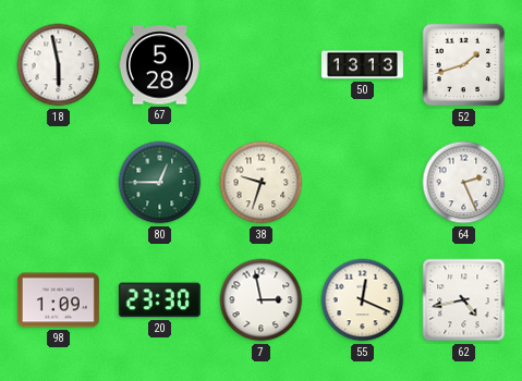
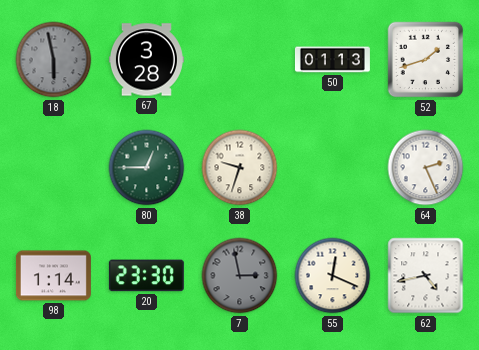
18 dial: white -> grey (54, 60)
67: 5:28 -> 3:28 (146, 60)
50: 13:13 -> 01:13 (332, 60)
98: 1:09 -> 1:14 (53, 276)
7 dial: white -> grey (240, 276)
